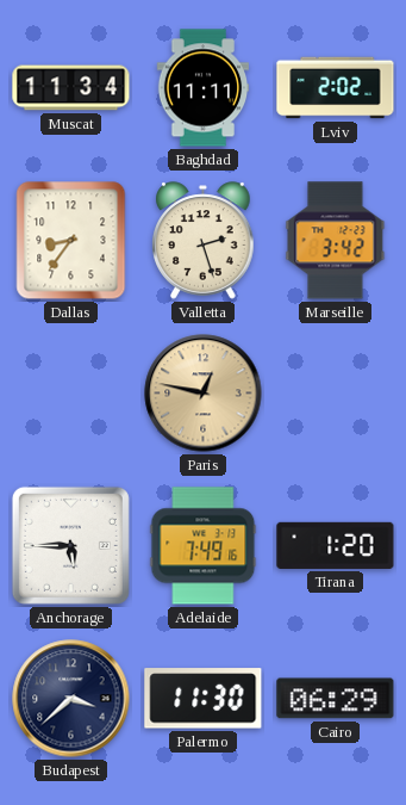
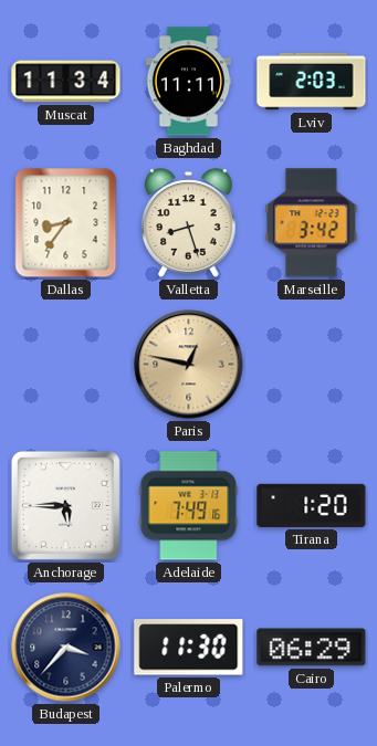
Lviv: 2:02 -> 2:03 (312, 82)
Valletta: 2:27 -> 8:27 (189, 223)
Budapest: 3:38 -> 3:37 (66, 648)
